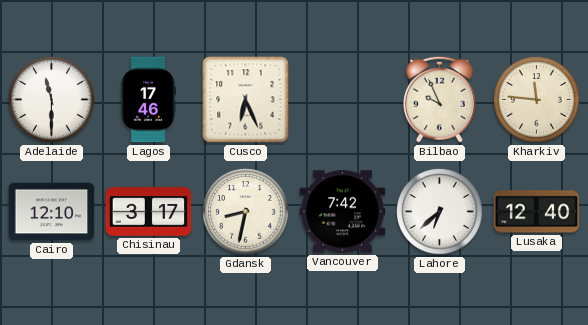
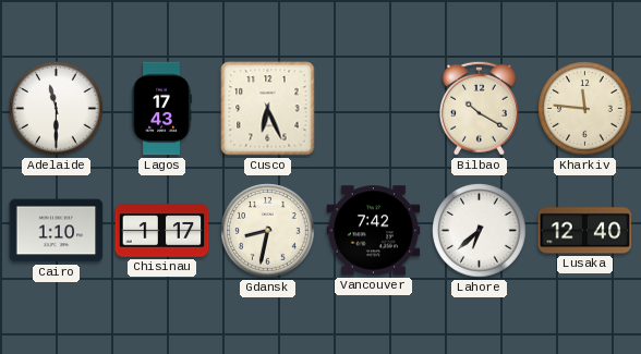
Lagos: 17:46 -> 17:43 (161, 109)
Bilbao: 9:56 -> 10:20 (479, 108)
Cairo: 12:10 -> 1:10 (57, 231)
Chisinau: 3:17 -> 1:17 (162, 231)
